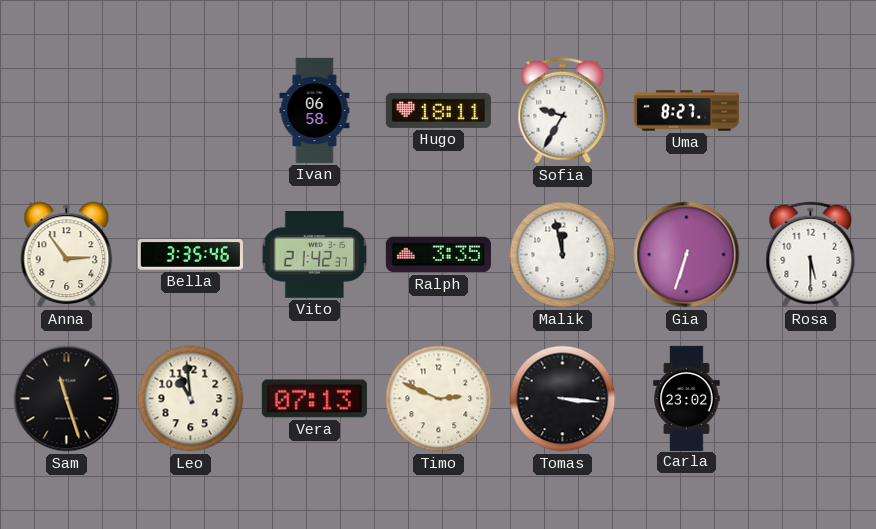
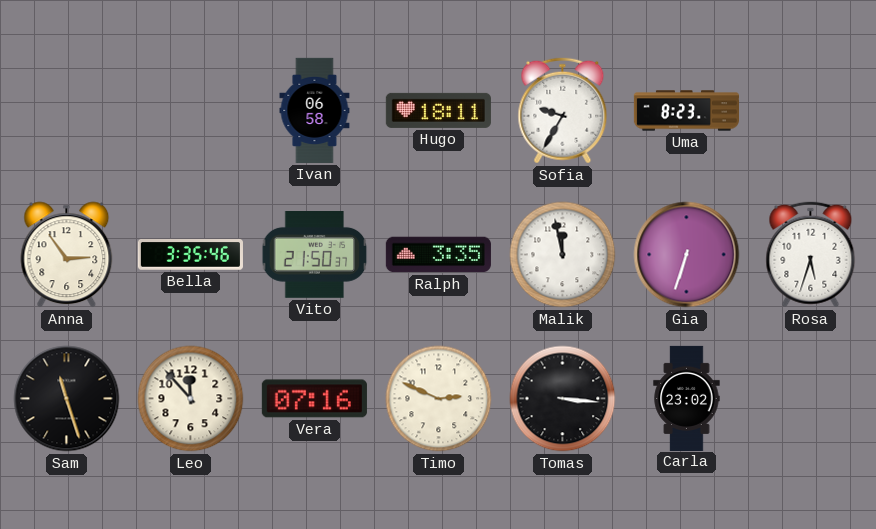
Uma: 8:27 -> 8:23 (686, 111)
Vito: 21:42 -> 21:50 (315, 255)
Rosa: 5:30 -> 5:33 (811, 255)
Leo: 10:59 -> 11:53 (191, 399)
Vera: 07:13 -> 07:16 (314, 399)
